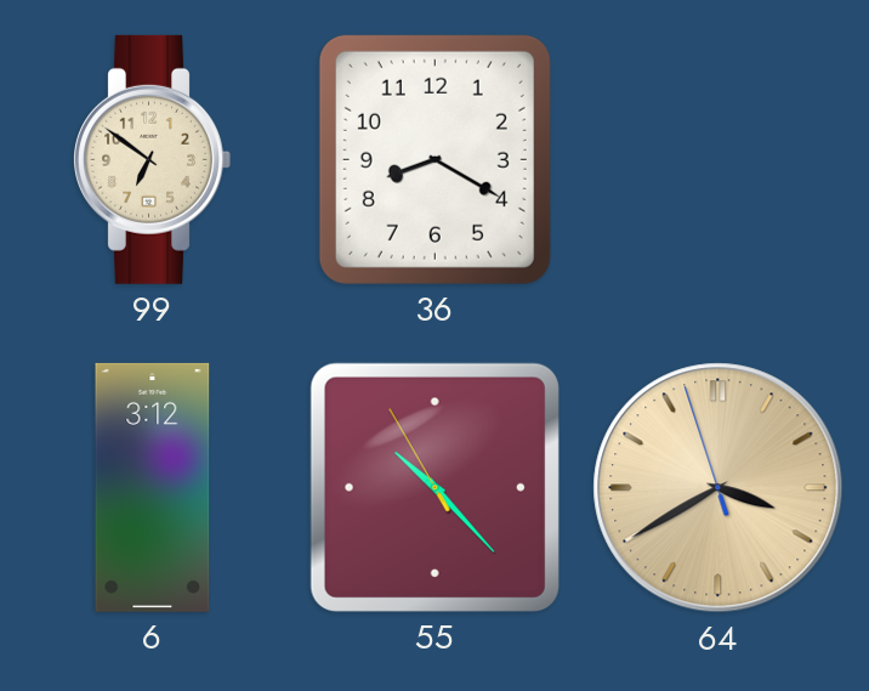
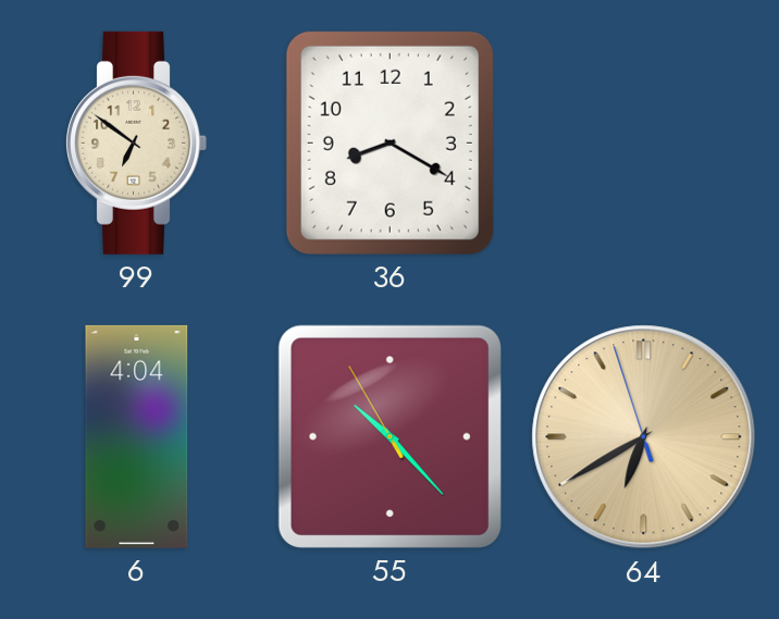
6: 3:12 -> 4:04 (137, 436)
64: 3:39 -> 6:39 (644, 437)
